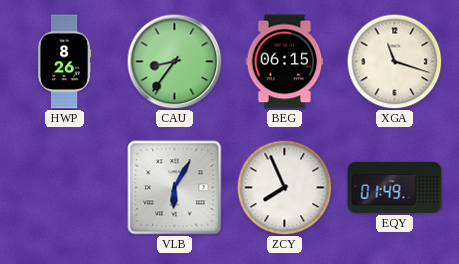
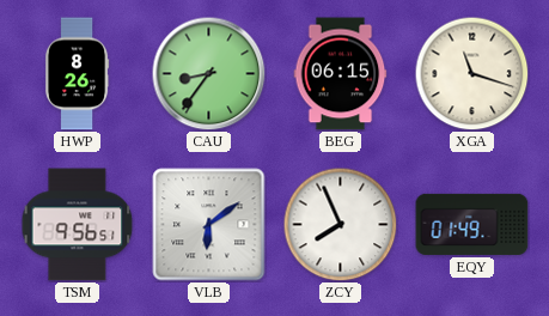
TSM: none -> 9:56 (78, 225)
VLB: 6:05 -> 6:09 (209, 225)
